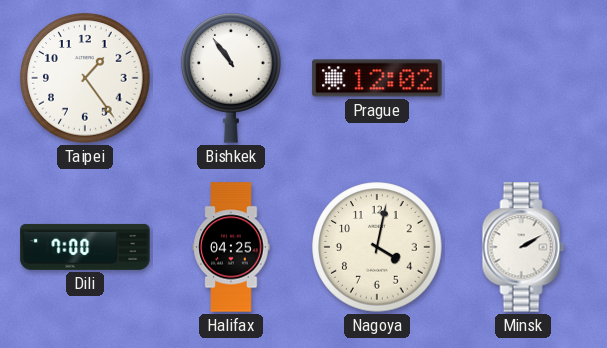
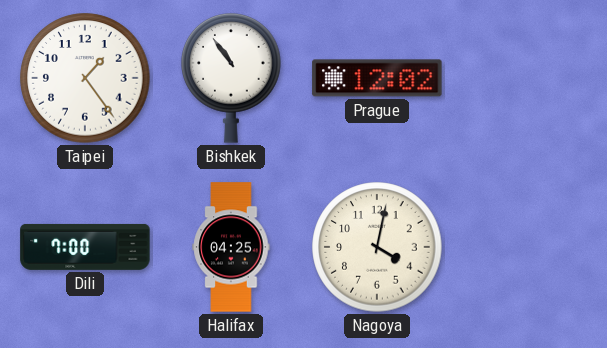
Minsk: 2:10 -> none (523, 247)
